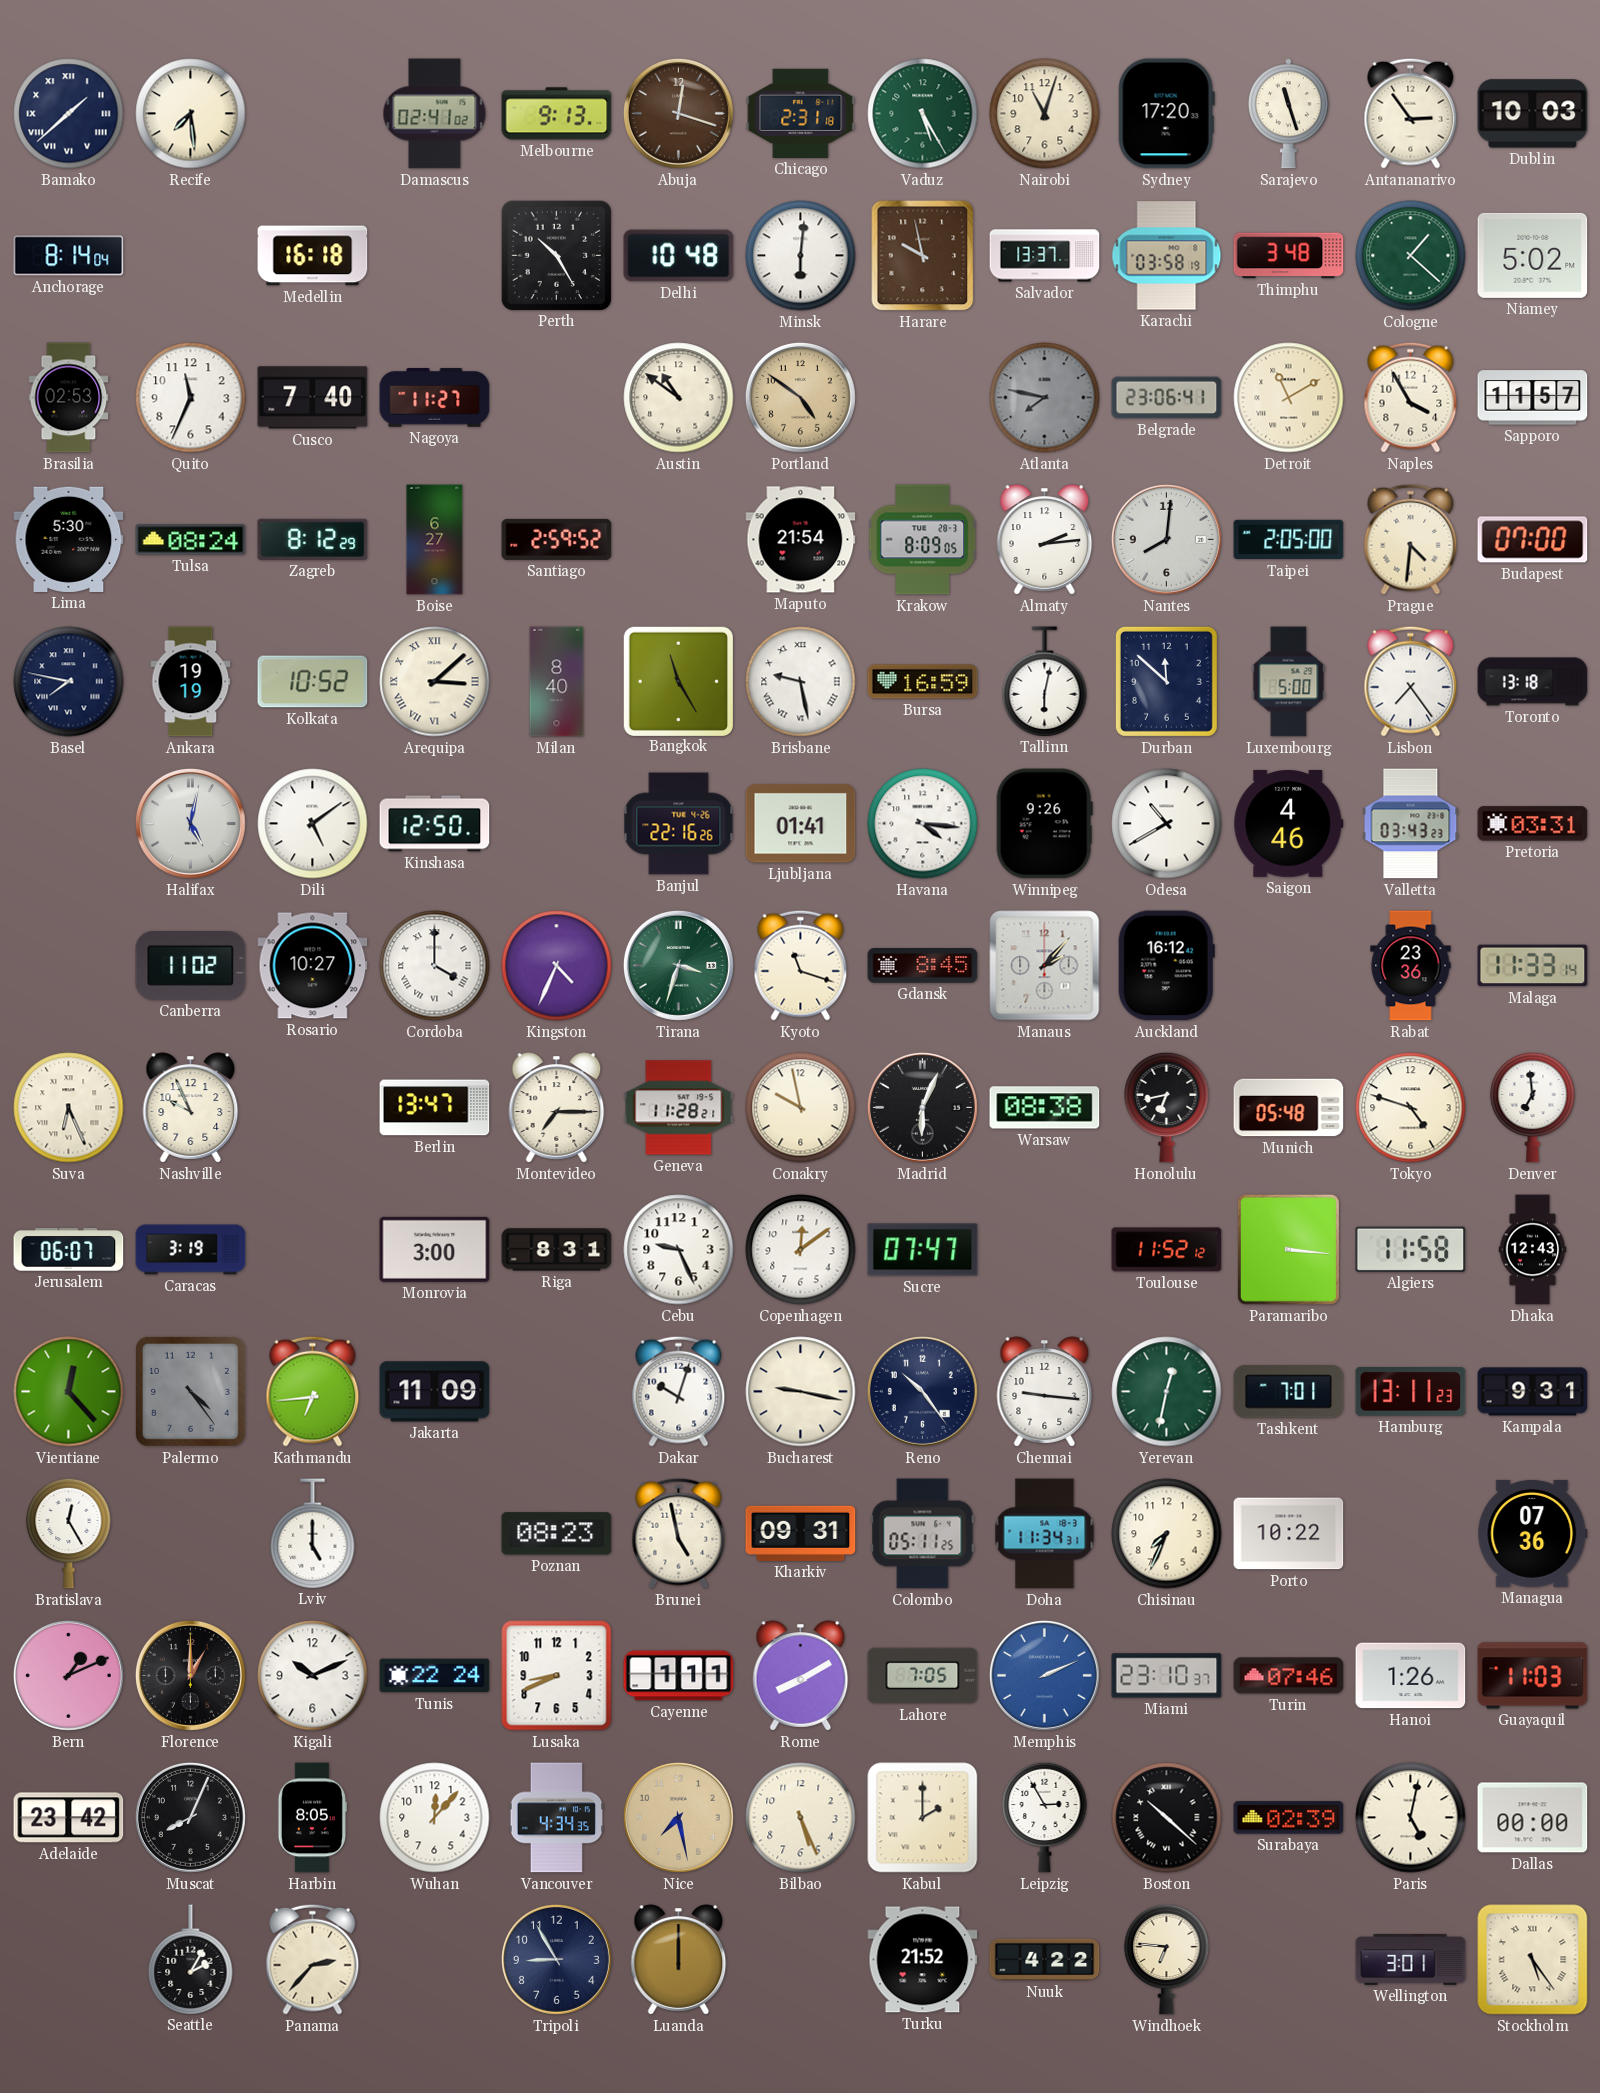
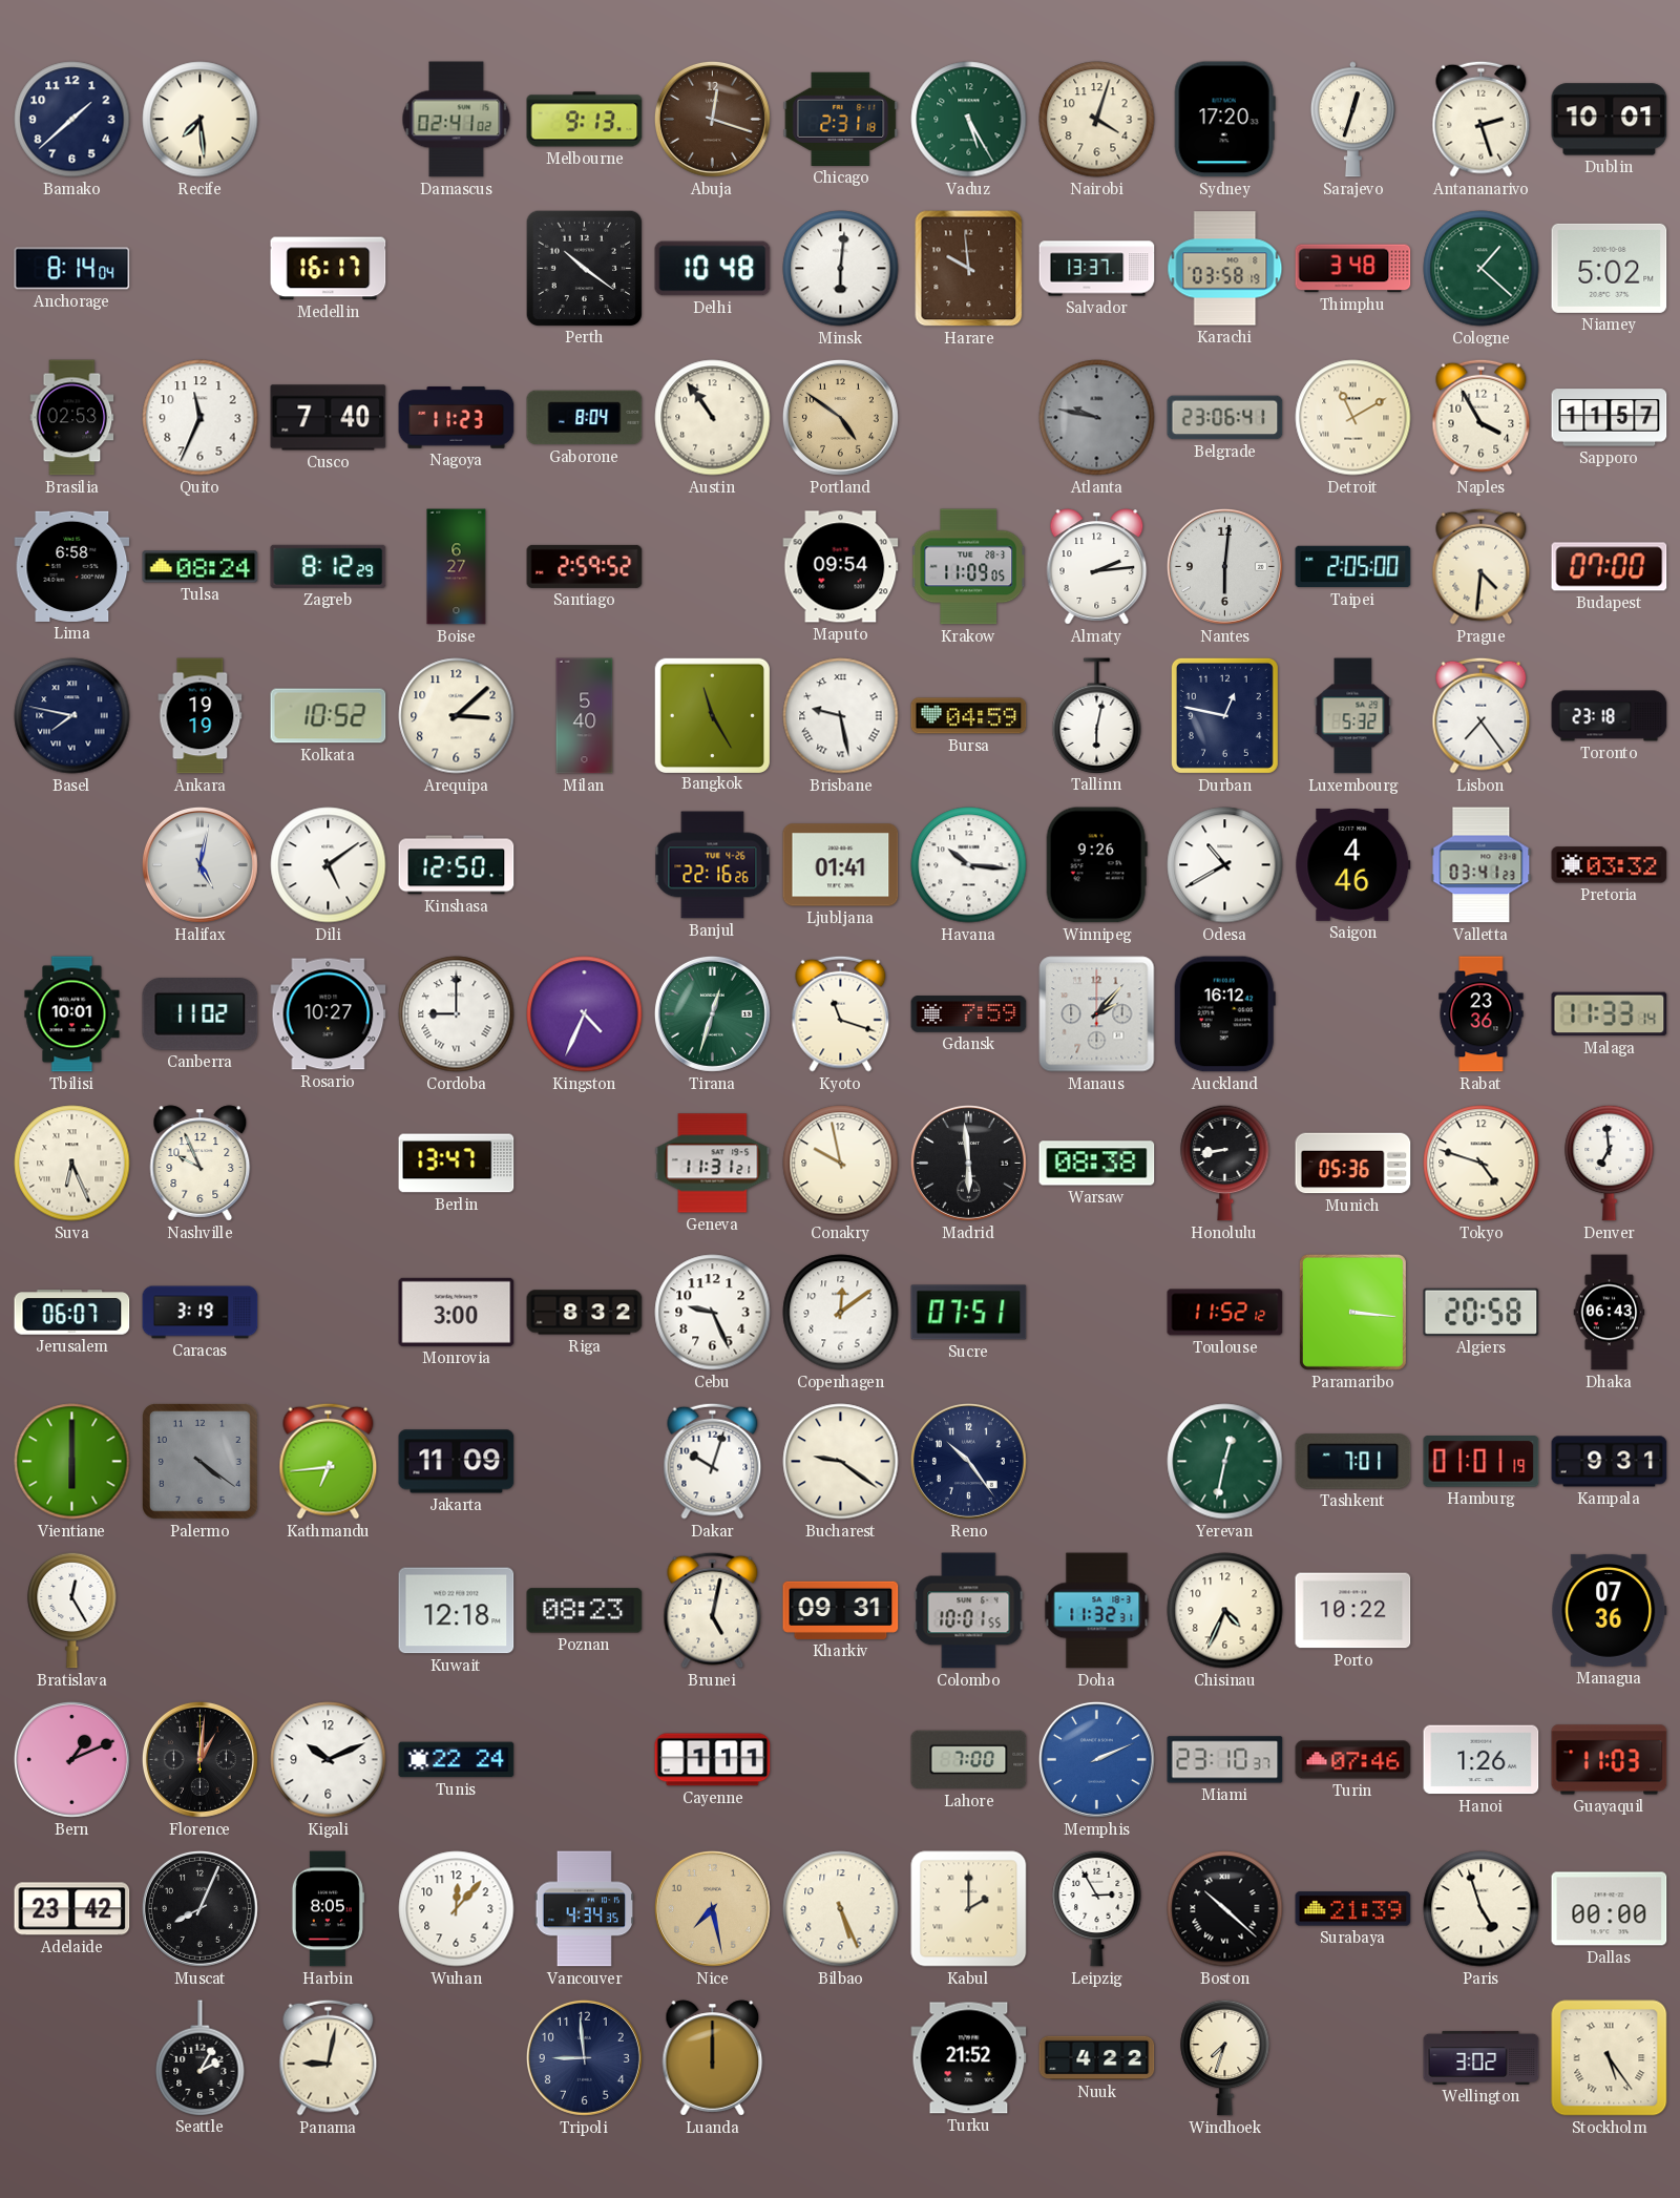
Bamako numerals: Roman -> Arabic (72, 120)
Nairobi: 11:03 -> 4:03 (1097, 120)
Sarajevo: 11:27 -> 12:33 (1352, 120)
Antananarivo: 2:54 -> 2:27 (1482, 119)
Dublin: 10:03 -> 10:01 (1610, 120)
Medellin: 16:18 -> 16:17 (329, 269)
Perth: 10:25 -> 10:21 (584, 268)
Harare: 9:58 -> 9:59 (969, 269)
Nagoya: 11:27 -> 11:23 (457, 418)
Gaborone: none -> 8:04 (585, 418)
Austin: 10:51 -> 10:54 (713, 418)
Atlanta: 7:47 -> 9:47 (1097, 418)
Lima: 5:30 -> 6:58 (72, 566)
Maputo: 21:54 -> 09:54 (841, 567)
Krakow: 8:09 -> 11:09 (969, 567)
Nantes: 8:01 -> 6:01 (1224, 566)
Arequipa numerals: Roman -> Arabic (457, 716)
Milan: 8:40 -> 5:40 (585, 716)
Bursa: 16:59 -> 04:59 (969, 716)
Durban: 11:52 -> 12:47 (1224, 715)
Luxembourg: 5:00 -> 5:32 (1353, 716)
Toronto: 13:18 -> 23:18 (1610, 716)
Havana: 4:16 -> 10:16 (969, 865)
Valletta: 03:43 -> 03:41 (1482, 865)
Pretoria: 03:31 -> 03:32 (1610, 865)
Tbilisi: none -> 10:01 (72, 1014)
Cordoba: 4:00 -> 9:00 (457, 1014)
Tirana: 3:33 -> 12:33 (712, 1013)
Gdansk: 8:45 -> 7:59 (969, 1014)
Montevideo: 7:15 -> none (557, 1108)
Geneva: 11:28 -> 11:31 (713, 1164)
Madrid: 6:04 -> 5:59 (968, 1163)
Honolulu: 6:43 -> 8:43 (1225, 1163)
Munich: 05:48 -> 05:36 (1353, 1164)
Riga: 8:31 -> 8:32 (585, 1313)
Sucre: 07:47 -> 07:51 (969, 1313)
Algiers: 11:58 -> 20:58 (1482, 1312)
Dhaka: 12:43 -> 06:43 (1610, 1313)
Vientiane: 12:23 -> 6:00 (72, 1462)
Palermo: 4:24 -> 4:21 (201, 1462)
Bucharest: 9:17 -> 9:21 (841, 1462)
Chennai: 9:16 -> none (1045, 1392)
Hamburg: 13:11 -> 01:01 (1482, 1462)
Lviv: 5:00 -> none (313, 1533)
Kuwait: none -> 12:18 (457, 1611)
Brunei: 4:58 -> 5:02 (713, 1610)
Colombo: 05:11 -> 10:01 (969, 1611)
Doha: 11:34 -> 11:32 (1097, 1611)
Chisinau: 7:34 -> 4:34 (1225, 1611)
Florence: 1:00 -> 1:01 (199, 1759)
Lusaka: 8:41 -> none (557, 1676)
Rome: 8:10 -> none (801, 1676)
Lahore: 7:05 -> 7:00 (969, 1760)
Surabaya: 02:39 -> 21:39 (1353, 1909)
Paris: 5:02 -> 4:57 (1482, 1909)
Panama: 2:37 -> 9:02 (329, 2057)
Tripoli: 8:55 -> 8:59 (584, 2057)
Windhoek: 6:46 -> 7:33 (1225, 2057)
Wellington: 3:01 -> 3:02 (1482, 2057)
